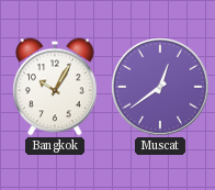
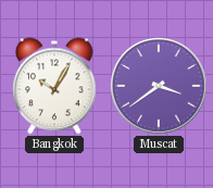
Muscat: 12:39 -> 3:39 (159, 86)
